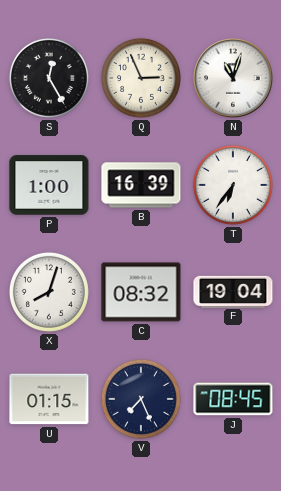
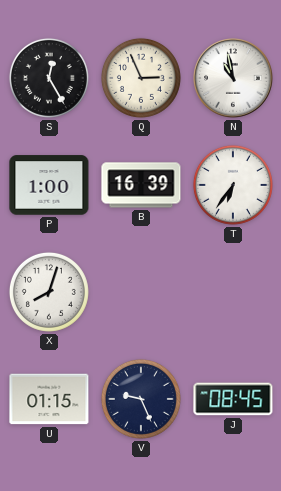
N: 11:03 -> 10:58 (233, 78)
C: 08:32 -> none (141, 292)
F: 19:04 -> none (233, 291)
V: 7:26 -> 9:26 (141, 399)
